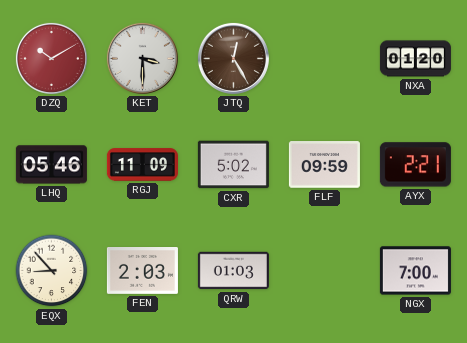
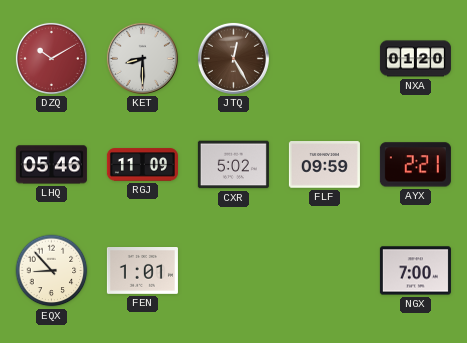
KET: 3:30 -> 8:30 (142, 58)
FEN: 2:03 -> 1:01 (142, 271)
QRW: 01:03 -> none (233, 271)
